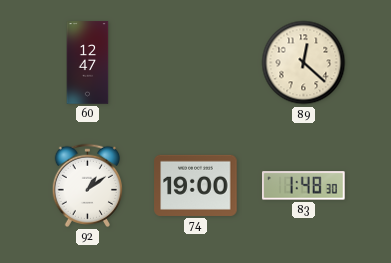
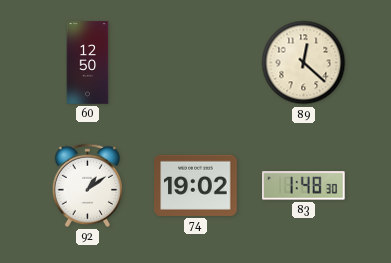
60: 12:47 -> 12:50 (88, 63)
74: 19:00 -> 19:02 (196, 185)
